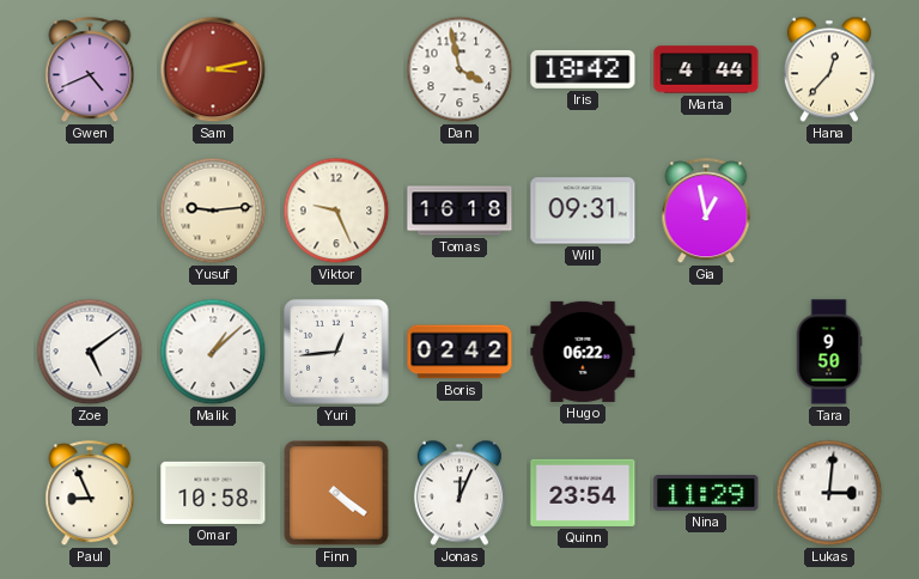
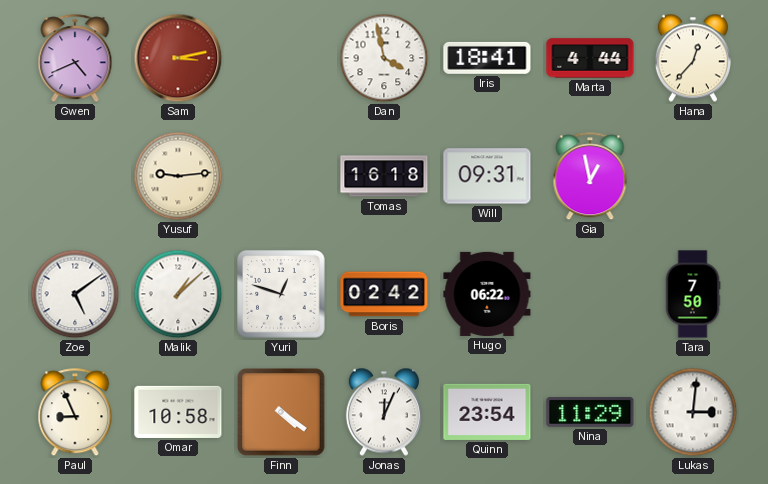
Iris: 18:42 -> 18:41 (487, 58)
Viktor: 9:26 -> none (336, 211)
Yuri: 12:44 -> 12:48 (281, 294)
Tara: 9:50 -> 7:50 (693, 294)
